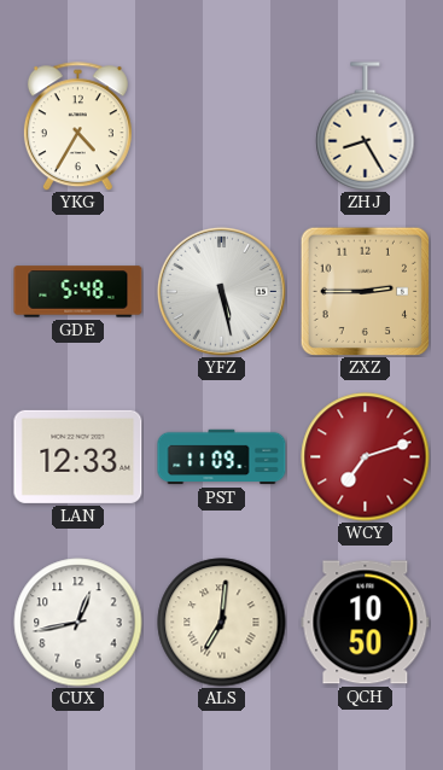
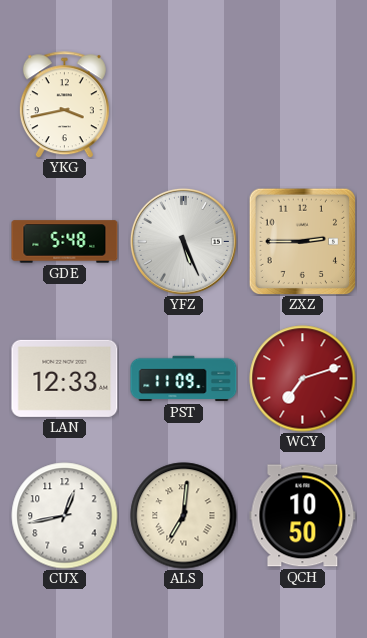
YKG: 4:35 -> 3:43 (64, 105)
ZHJ: 8:25 -> none (366, 127)
YFZ: 5:28 -> 5:26 (183, 241)
